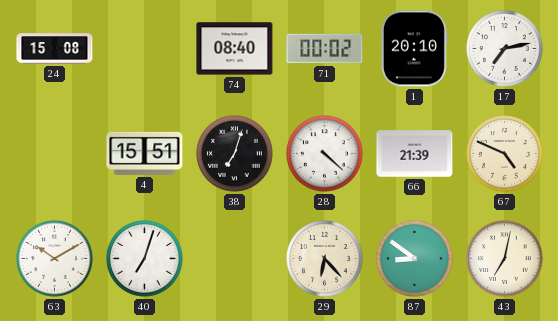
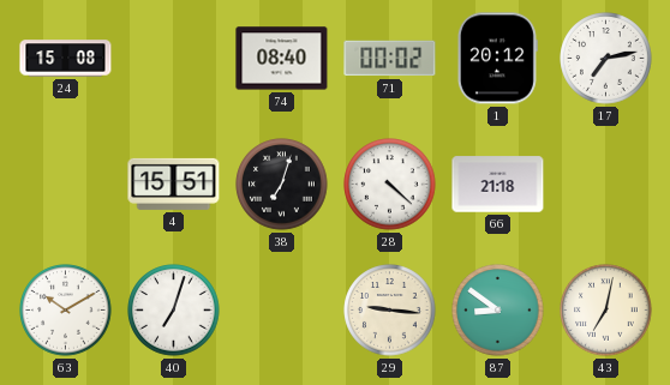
1: 20:10 -> 20:12 (497, 59)
66: 21:39 -> 21:18 (498, 185)
67: 4:49 -> none (505, 154)
29: 6:23 -> 9:16 (390, 311)
